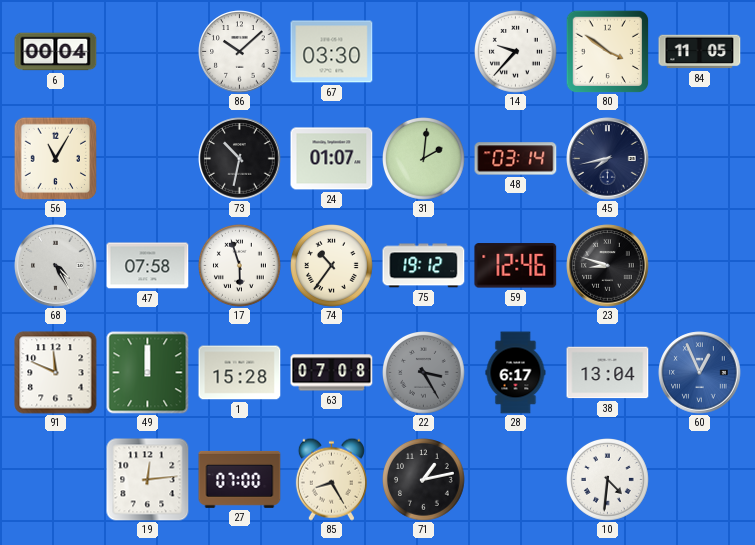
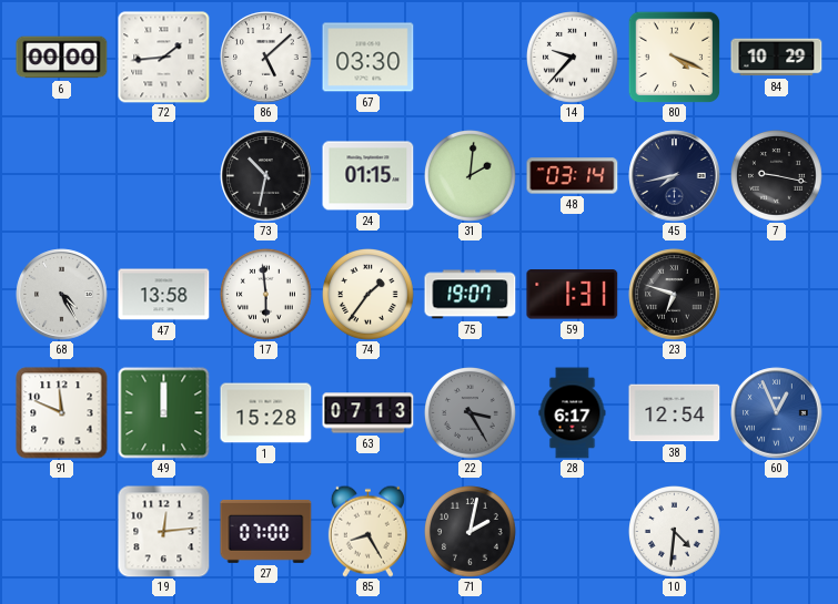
6: 00:04 -> 00:00 (62, 58)
72: none -> 1:44 (164, 58)
86: 10:08 -> 5:08 (266, 58)
80: 3:51 -> 4:19 (674, 57)
84: 11:05 -> 10:29 (777, 58)
56: 11:05 -> none (55, 158)
24: 01:07 -> 01:15 (368, 176)
7: none -> 9:17 (777, 176)
47: 07:58 -> 13:58 (164, 295)
17: 5:57 -> 5:59 (266, 295)
74: 10:36 -> 1:36 (368, 295)
75: 19:12 -> 19:07 (471, 295)
59: 12:46 -> 1:31 (573, 295)
23: 8:48 -> 6:48 (675, 295)
63: 07:08 -> 07:13 (368, 413)
38: 13:04 -> 12:54 (675, 413)
71: 1:13 -> 2:02 (471, 532)
